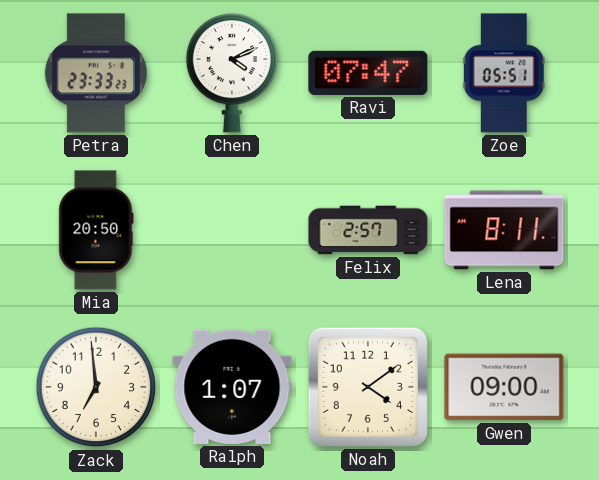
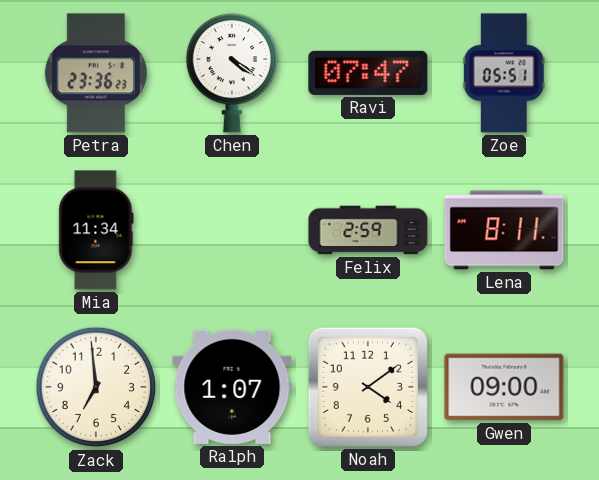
Petra: 23:33 -> 23:36 (96, 73)
Chen: 4:11 -> 4:21 (231, 74)
Mia: 20:50 -> 11:34 (96, 230)
Felix: 2:57 -> 2:59 (368, 230)
